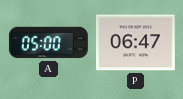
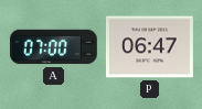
A: 05:00 -> 07:00 (53, 47)
